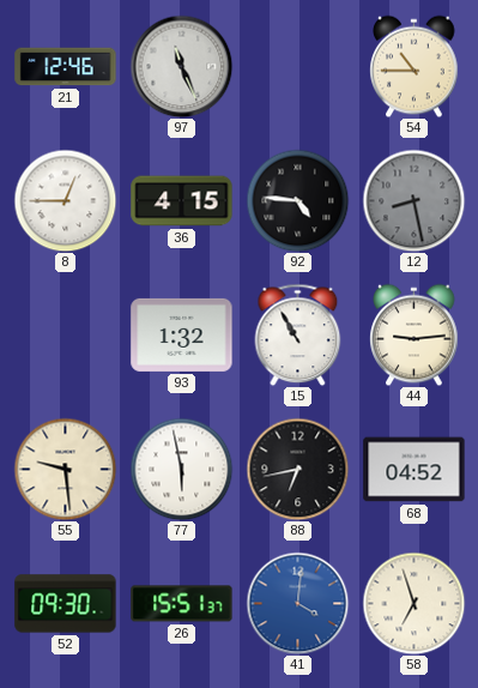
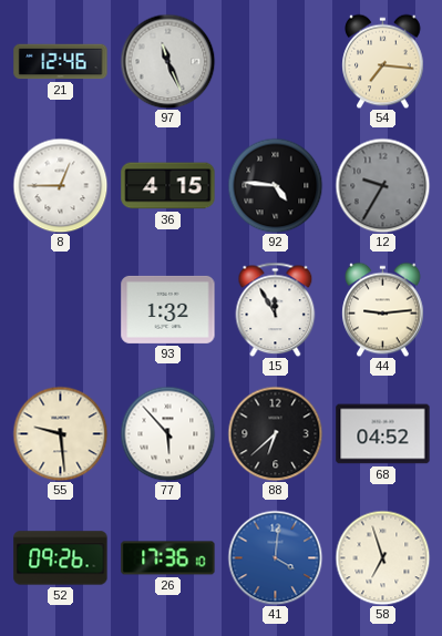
54: 10:45 -> 7:16 (383, 61)
12: 8:28 -> 9:35 (382, 185)
15: 10:55 -> 11:55 (276, 309)
77: 5:58 -> 5:53 (167, 433)
88: 6:43 -> 6:38 (275, 433)
52: 09:30 -> 09:26 (61, 558)
26: 15:51 -> 17:36 (168, 558)
